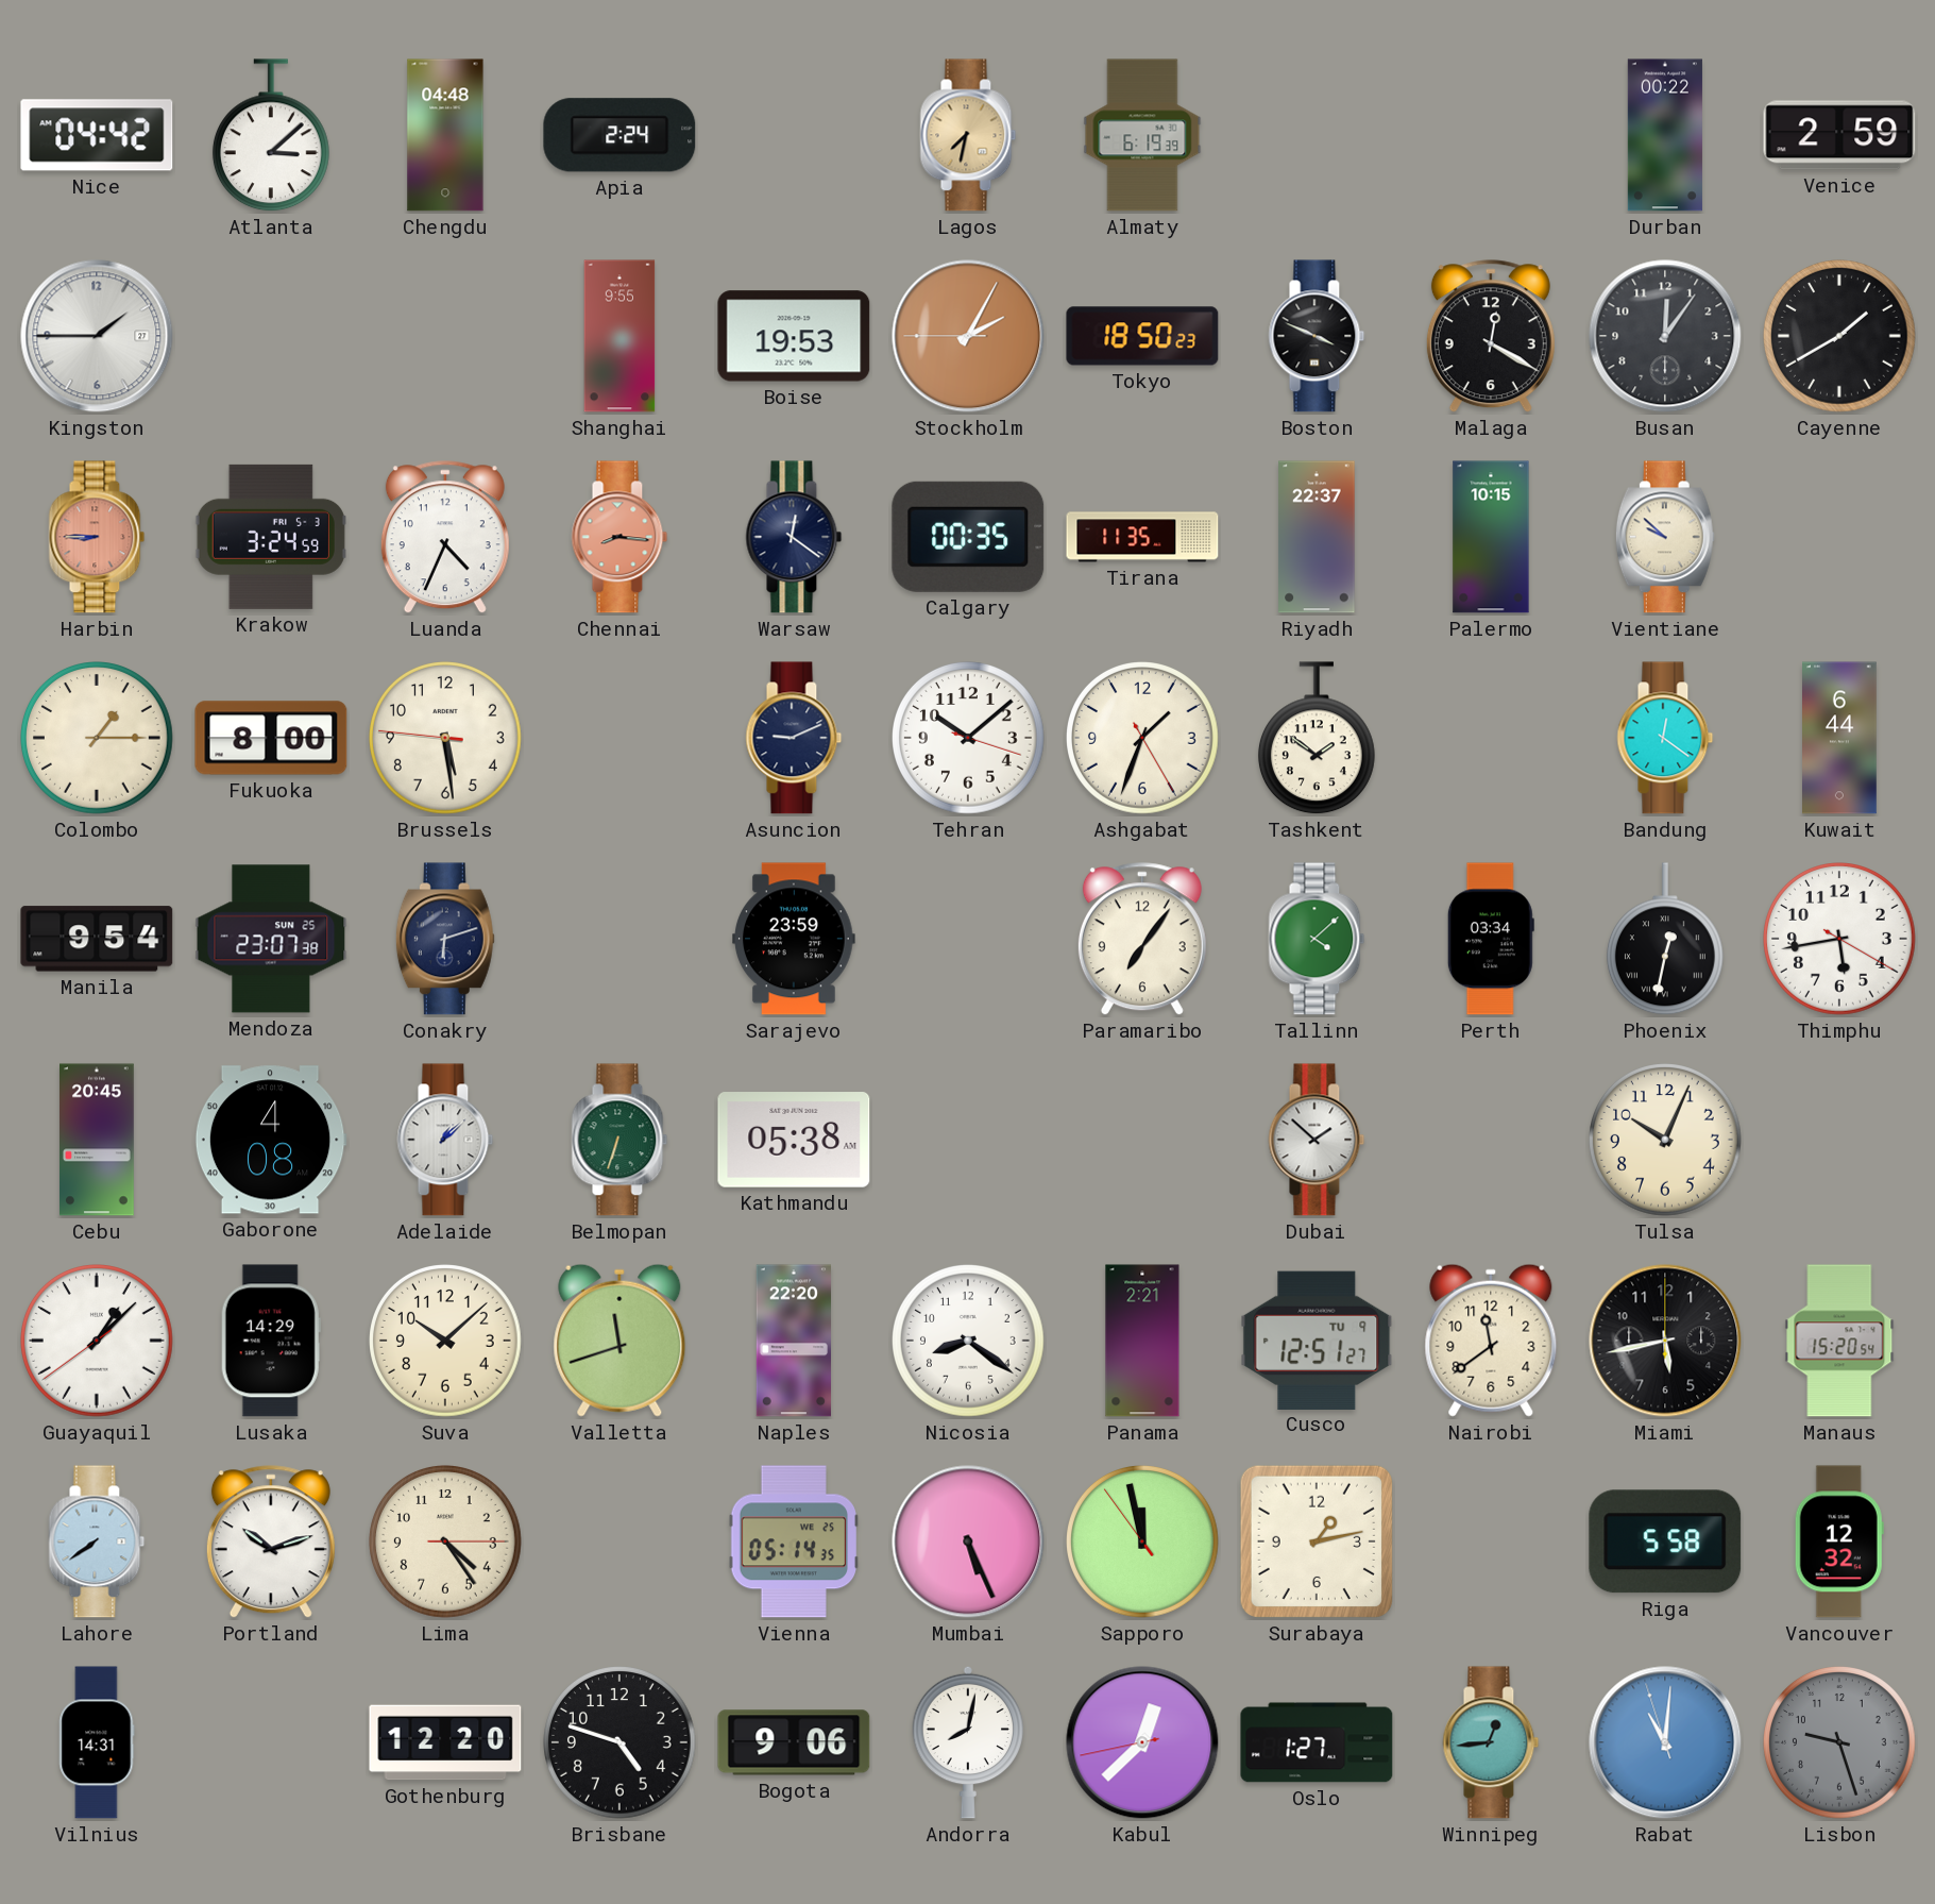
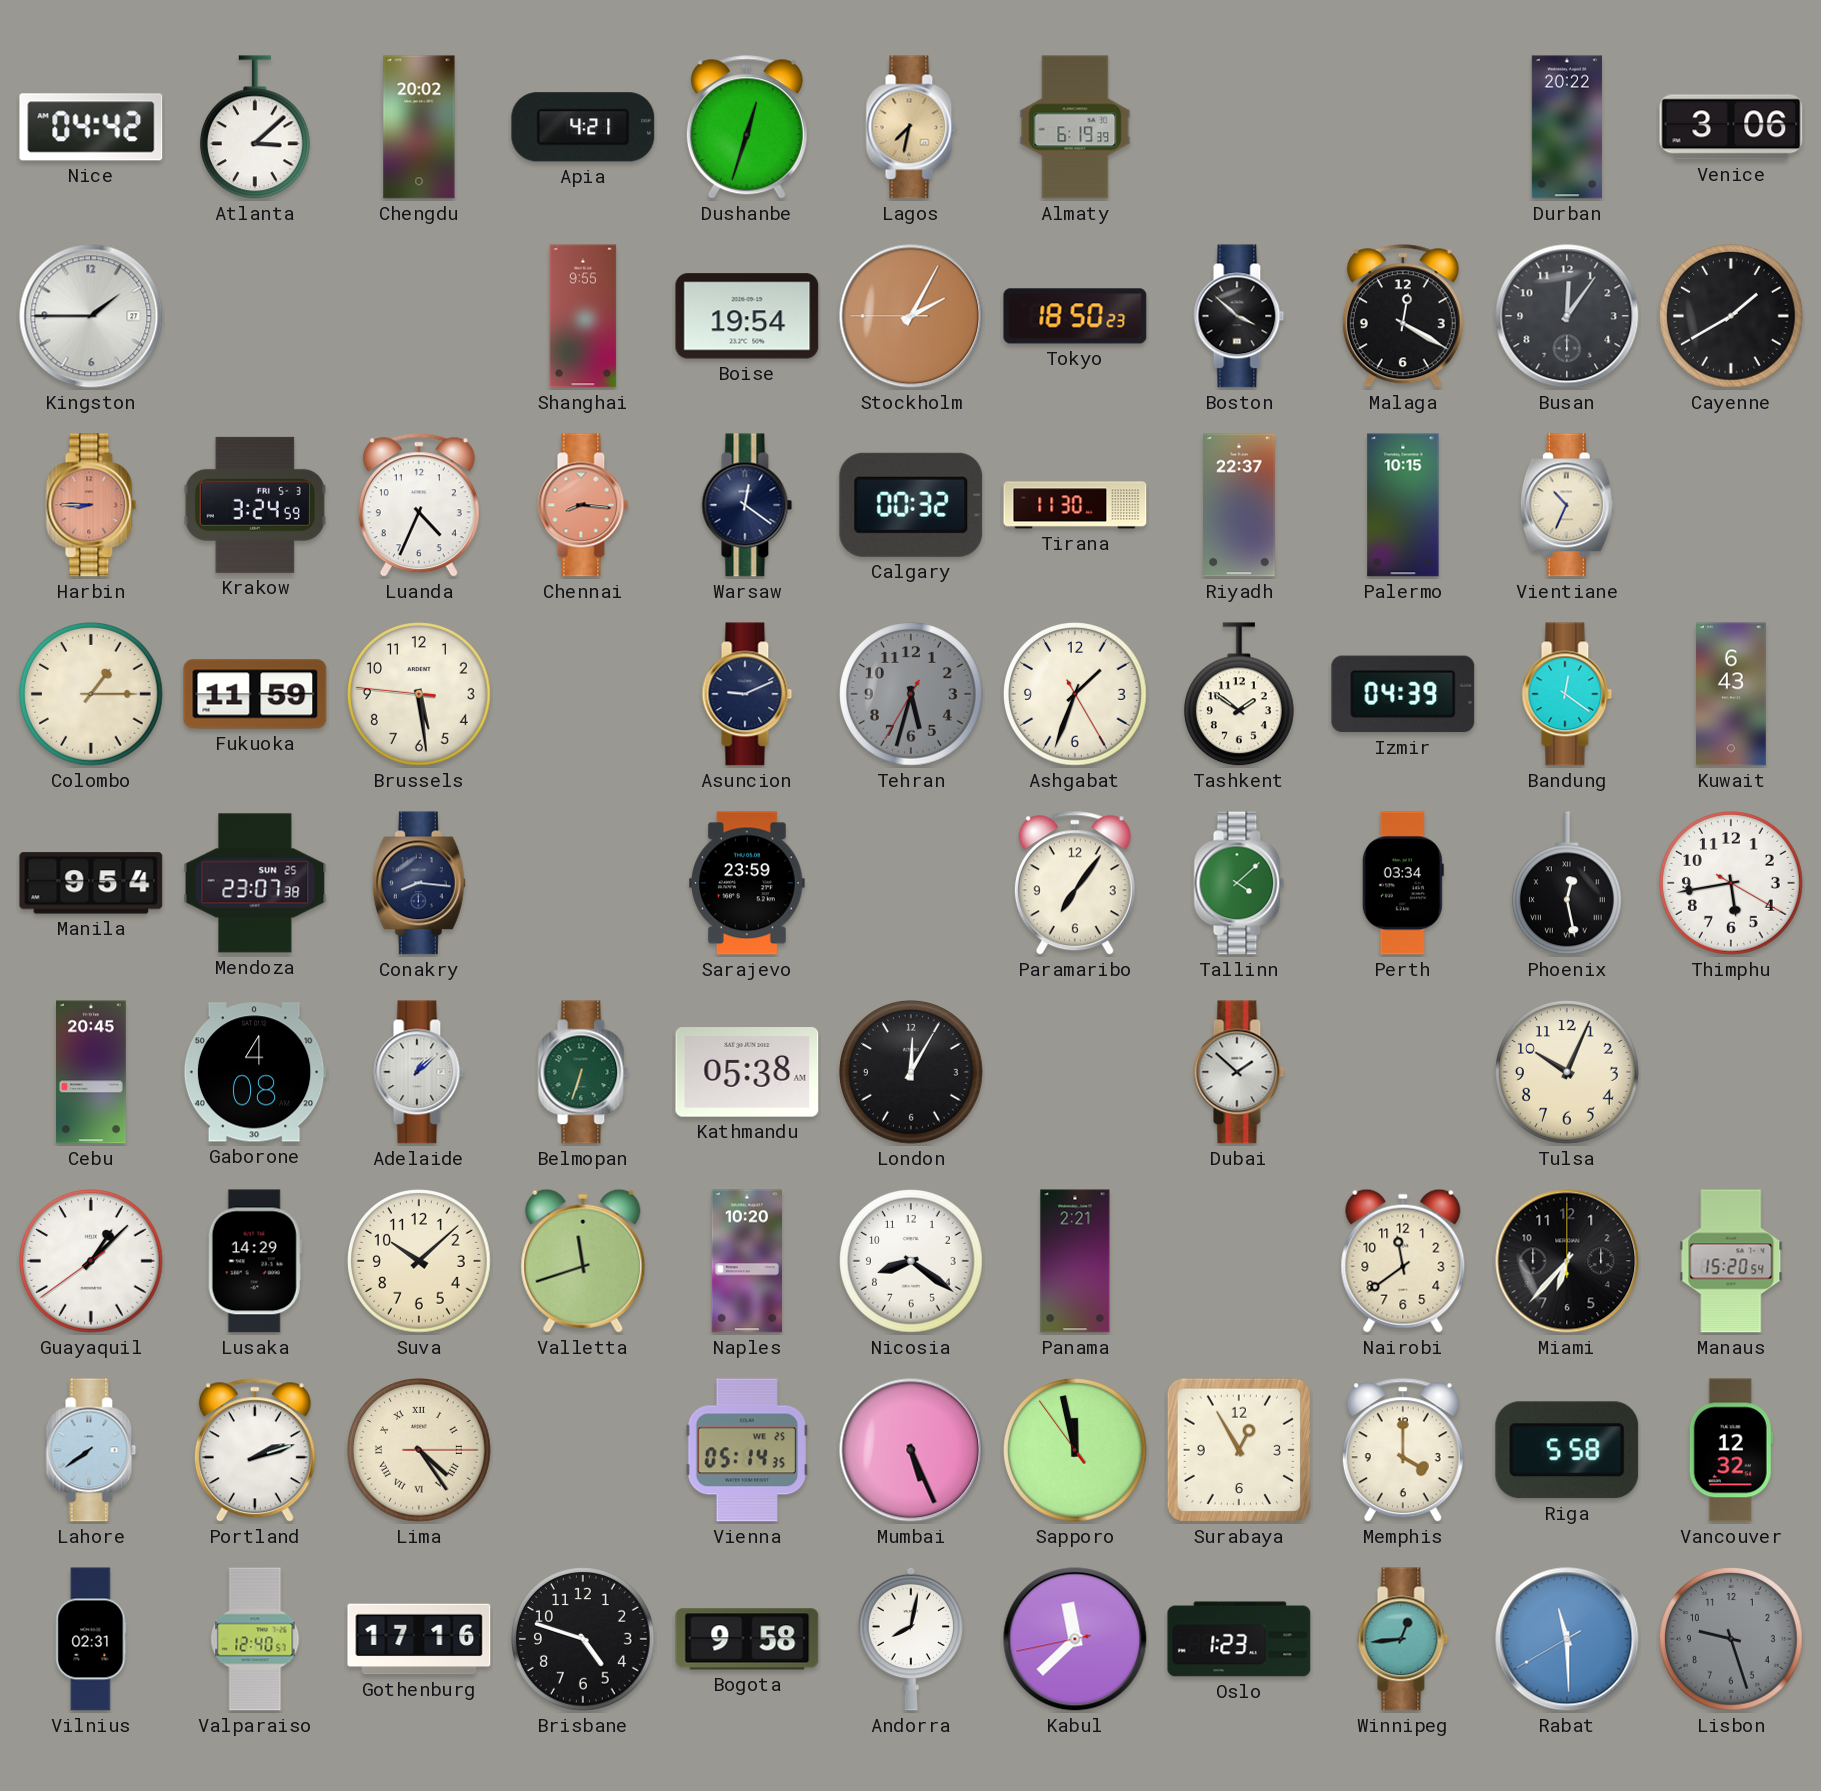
Chengdu: 04:48 -> 20:02 (419, 127)
Apia: 2:24 -> 4:21 (583, 127)
Dushanbe: none -> 12:33 (747, 128)
Durban: 00:22 -> 20:22 (1567, 127)
Venice: 2:59 -> 3:06 (1731, 127)
Boise: 19:53 -> 19:54 (747, 316)
Boston: 3:49 -> 3:52 (1239, 316)
Calgary: 00:35 -> 00:32 (911, 505)
Tirana: 11:35 -> 11:30 (1075, 505)
Vientiane: 9:52 -> 10:34 (1567, 505)
Fukuoka: 8:00 -> 11:59 (255, 694)
Tehran: 10:08 -> 5:32 (912, 695)
Tehran dial: white -> grey (912, 695)
Izmir: none -> 04:39 (1403, 694)
Kuwait: 6:44 -> 6:43 (1732, 694)
Conakry: 6:12 -> 8:16 (419, 883)
Phoenix: 12:32 -> 12:28 (1567, 884)
London: none -> 12:05 (912, 1073)
Naples: 22:20 -> 10:20 (746, 1261)
Cusco: 12:51 -> none (1317, 1339)
Miami: 5:43 -> 6:37 (1567, 1261)
Portland: 10:12 -> 2:12 (255, 1451)
Lima numerals: Arabic -> Roman (420, 1451)
Surabaya: 1:13 -> 12:55 (1239, 1450)
Memphis: none -> 4:00 (1403, 1451)
Vilnius: 14:31 -> 02:31 (91, 1639)
Valparaiso: none -> 12:40 (255, 1639)
Gothenburg: 12:20 -> 17:16 (419, 1639)
Bogota: 9:06 -> 9:58 (747, 1639)
Kabul: 12:37 -> 11:37 (1075, 1639)
Oslo: 1:27 -> 1:23 (1239, 1639)
Rabat: 11:00 -> 11:29 (1567, 1639)
